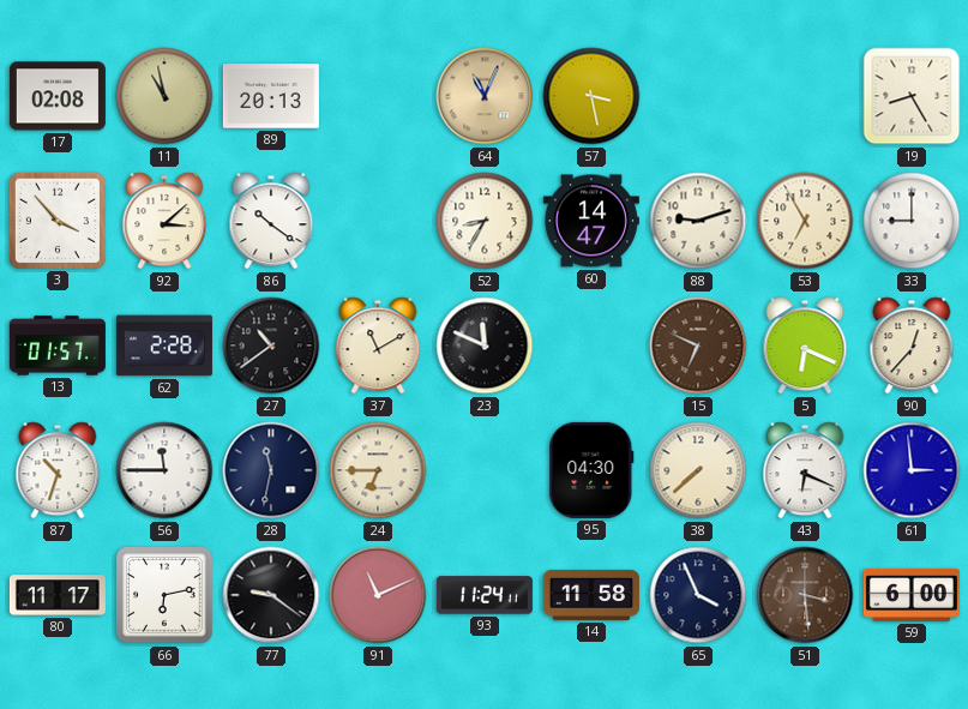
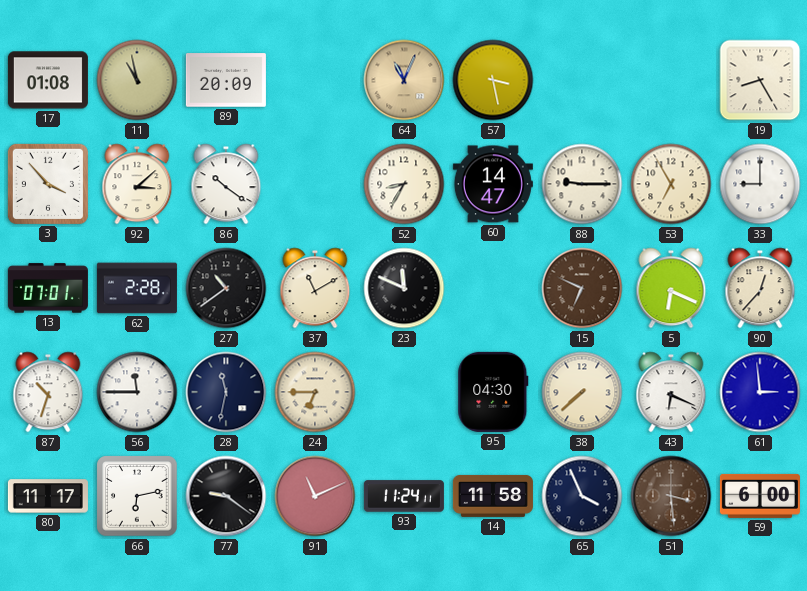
17: 02:08 -> 01:08 (48, 80)
89: 20:13 -> 20:09 (226, 80)
88: 9:12 -> 9:15 (582, 184)
13: 01:57 -> 07:01 (48, 288)
